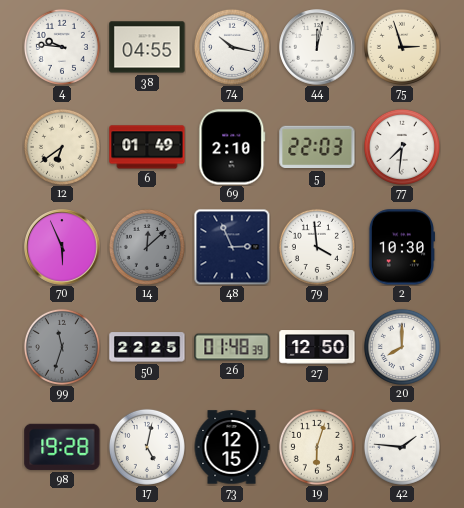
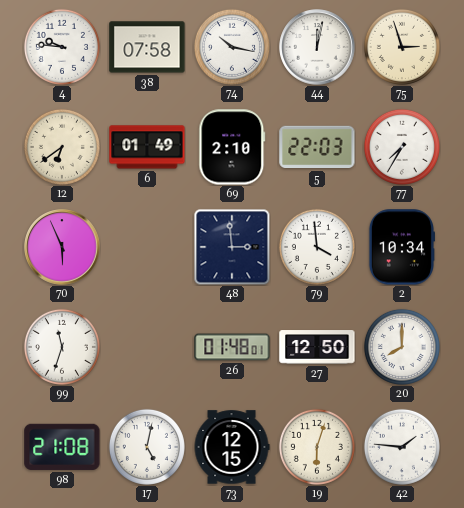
38: 04:55 -> 07:58 (147, 47)
77: 7:31 -> 7:35 (402, 147)
14: 12:08 -> none (147, 247)
48: 2:56 -> 2:59 (232, 247)
2: 10:30 -> 10:34 (401, 247)
99 dial: grey -> white (62, 347)
50: 22:25 -> none (147, 347)
26: 01:48:39 -> 01:48:01 (232, 347)
98: 19:28 -> 21:08 (62, 447)
